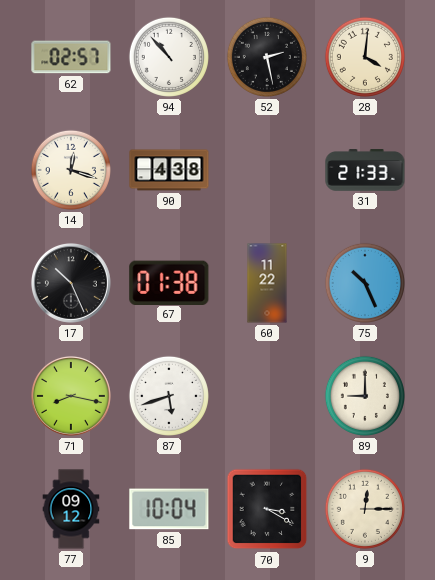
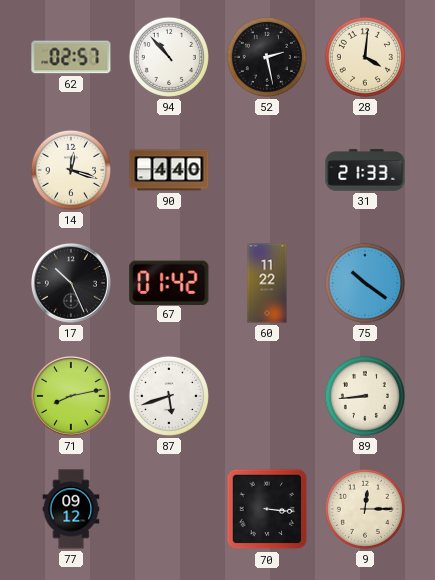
90: 4:38 -> 4:40 (169, 170)
67: 01:38 -> 01:42 (169, 282)
75: 10:26 -> 10:21 (365, 283)
71: 8:17 -> 8:13 (71, 396)
89: 9:00 -> 8:44 (365, 396)
85: 10:04 -> none (169, 509)
70: 3:20 -> 3:16 (267, 509)
